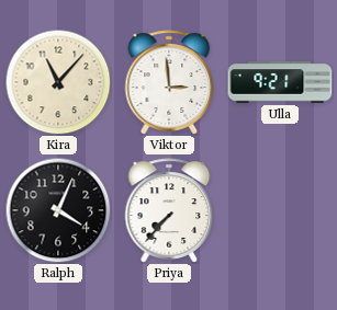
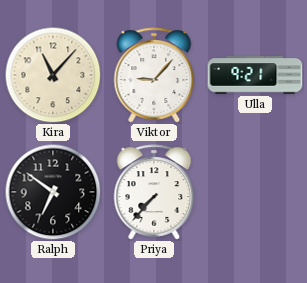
Viktor: 2:59 -> 9:07 (154, 75)
Ralph: 4:04 -> 6:51 (53, 192)
